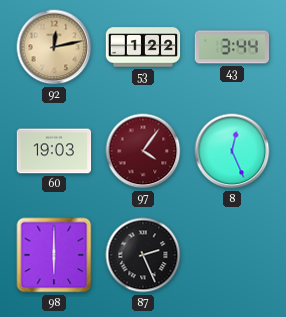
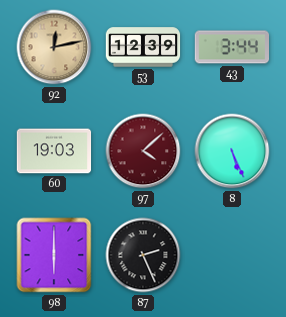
53: 1:22 -> 12:39 (143, 47)
97: 4:06 -> 4:08 (143, 151)
8: 12:26 -> 5:26 (232, 151)
